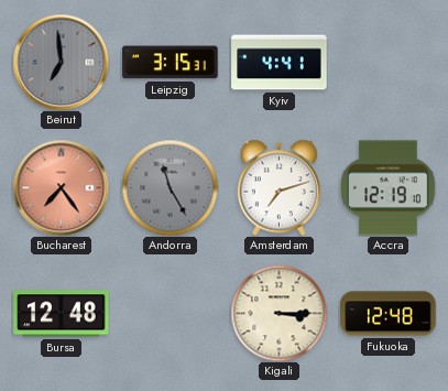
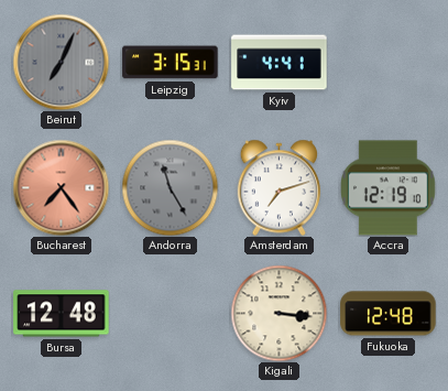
Beirut: 6:59 -> 7:04 (61, 62)
Kigali: 3:15 -> 3:16 (278, 313)
